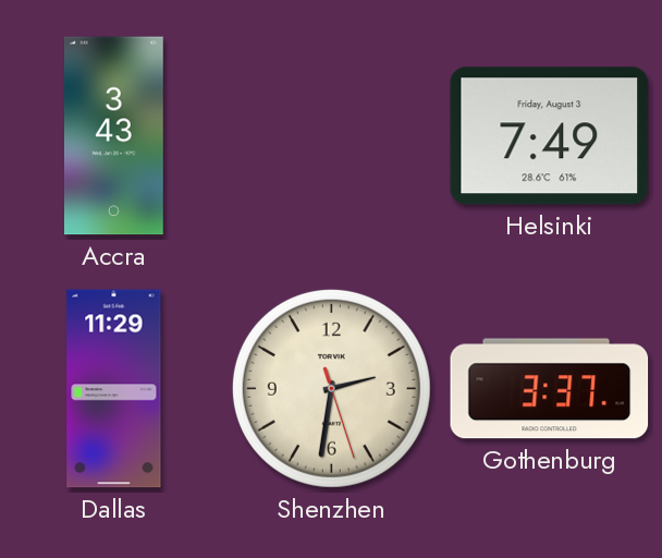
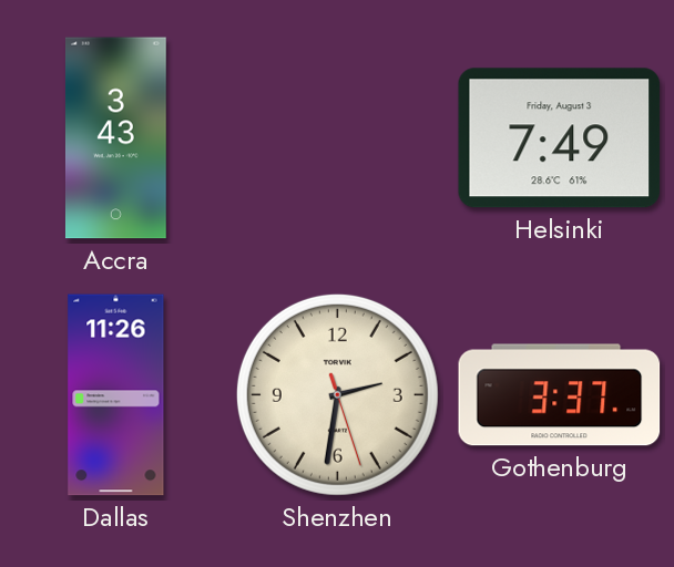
Dallas: 11:29 -> 11:26 (116, 395)
